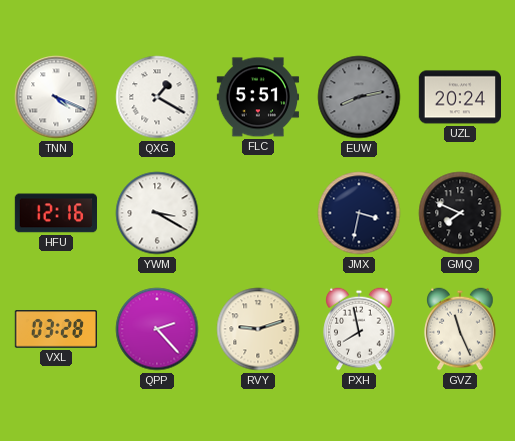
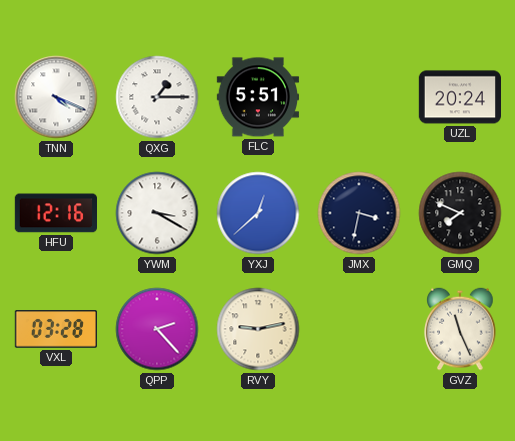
QXG: 1:20 -> 1:15 (157, 97)
EUW: 8:13 -> none (359, 97)
YXJ: none -> 12:38 (258, 213)
RVY: 9:12 -> 9:13 (258, 329)
PXH: 7:58 -> none (359, 329)
